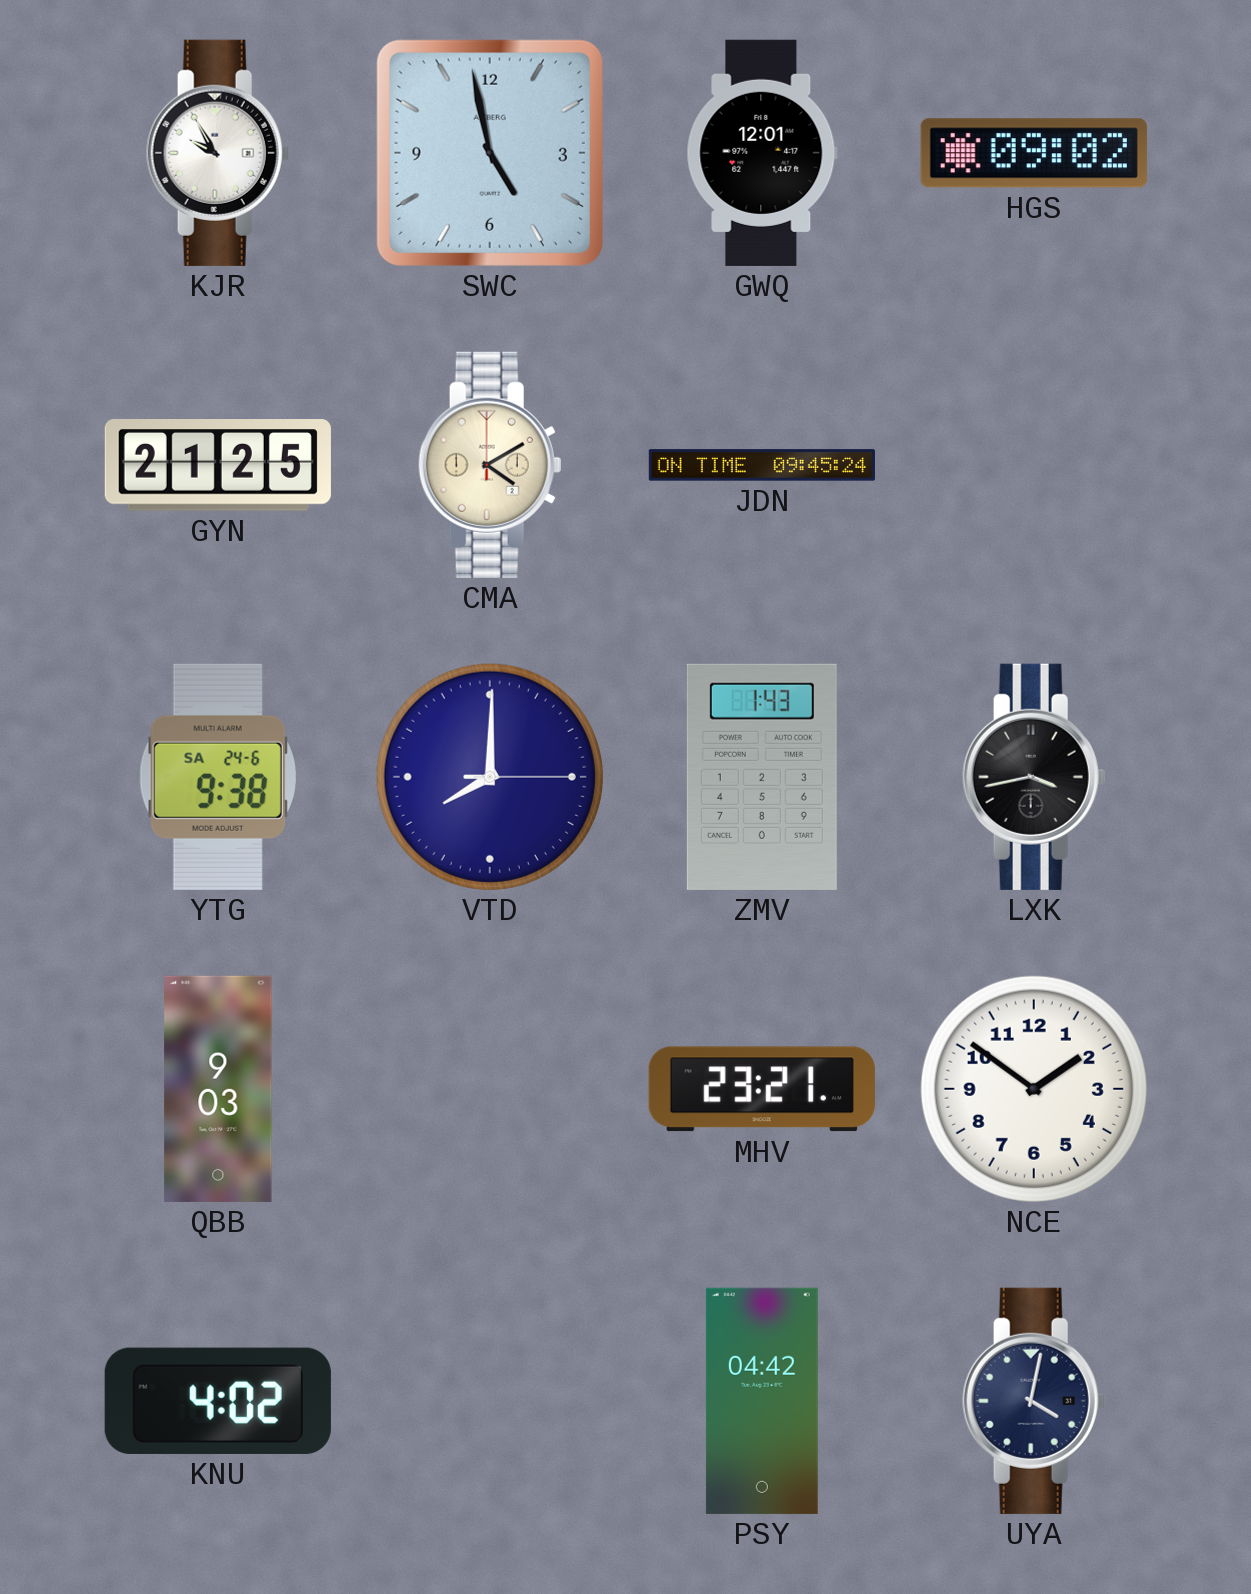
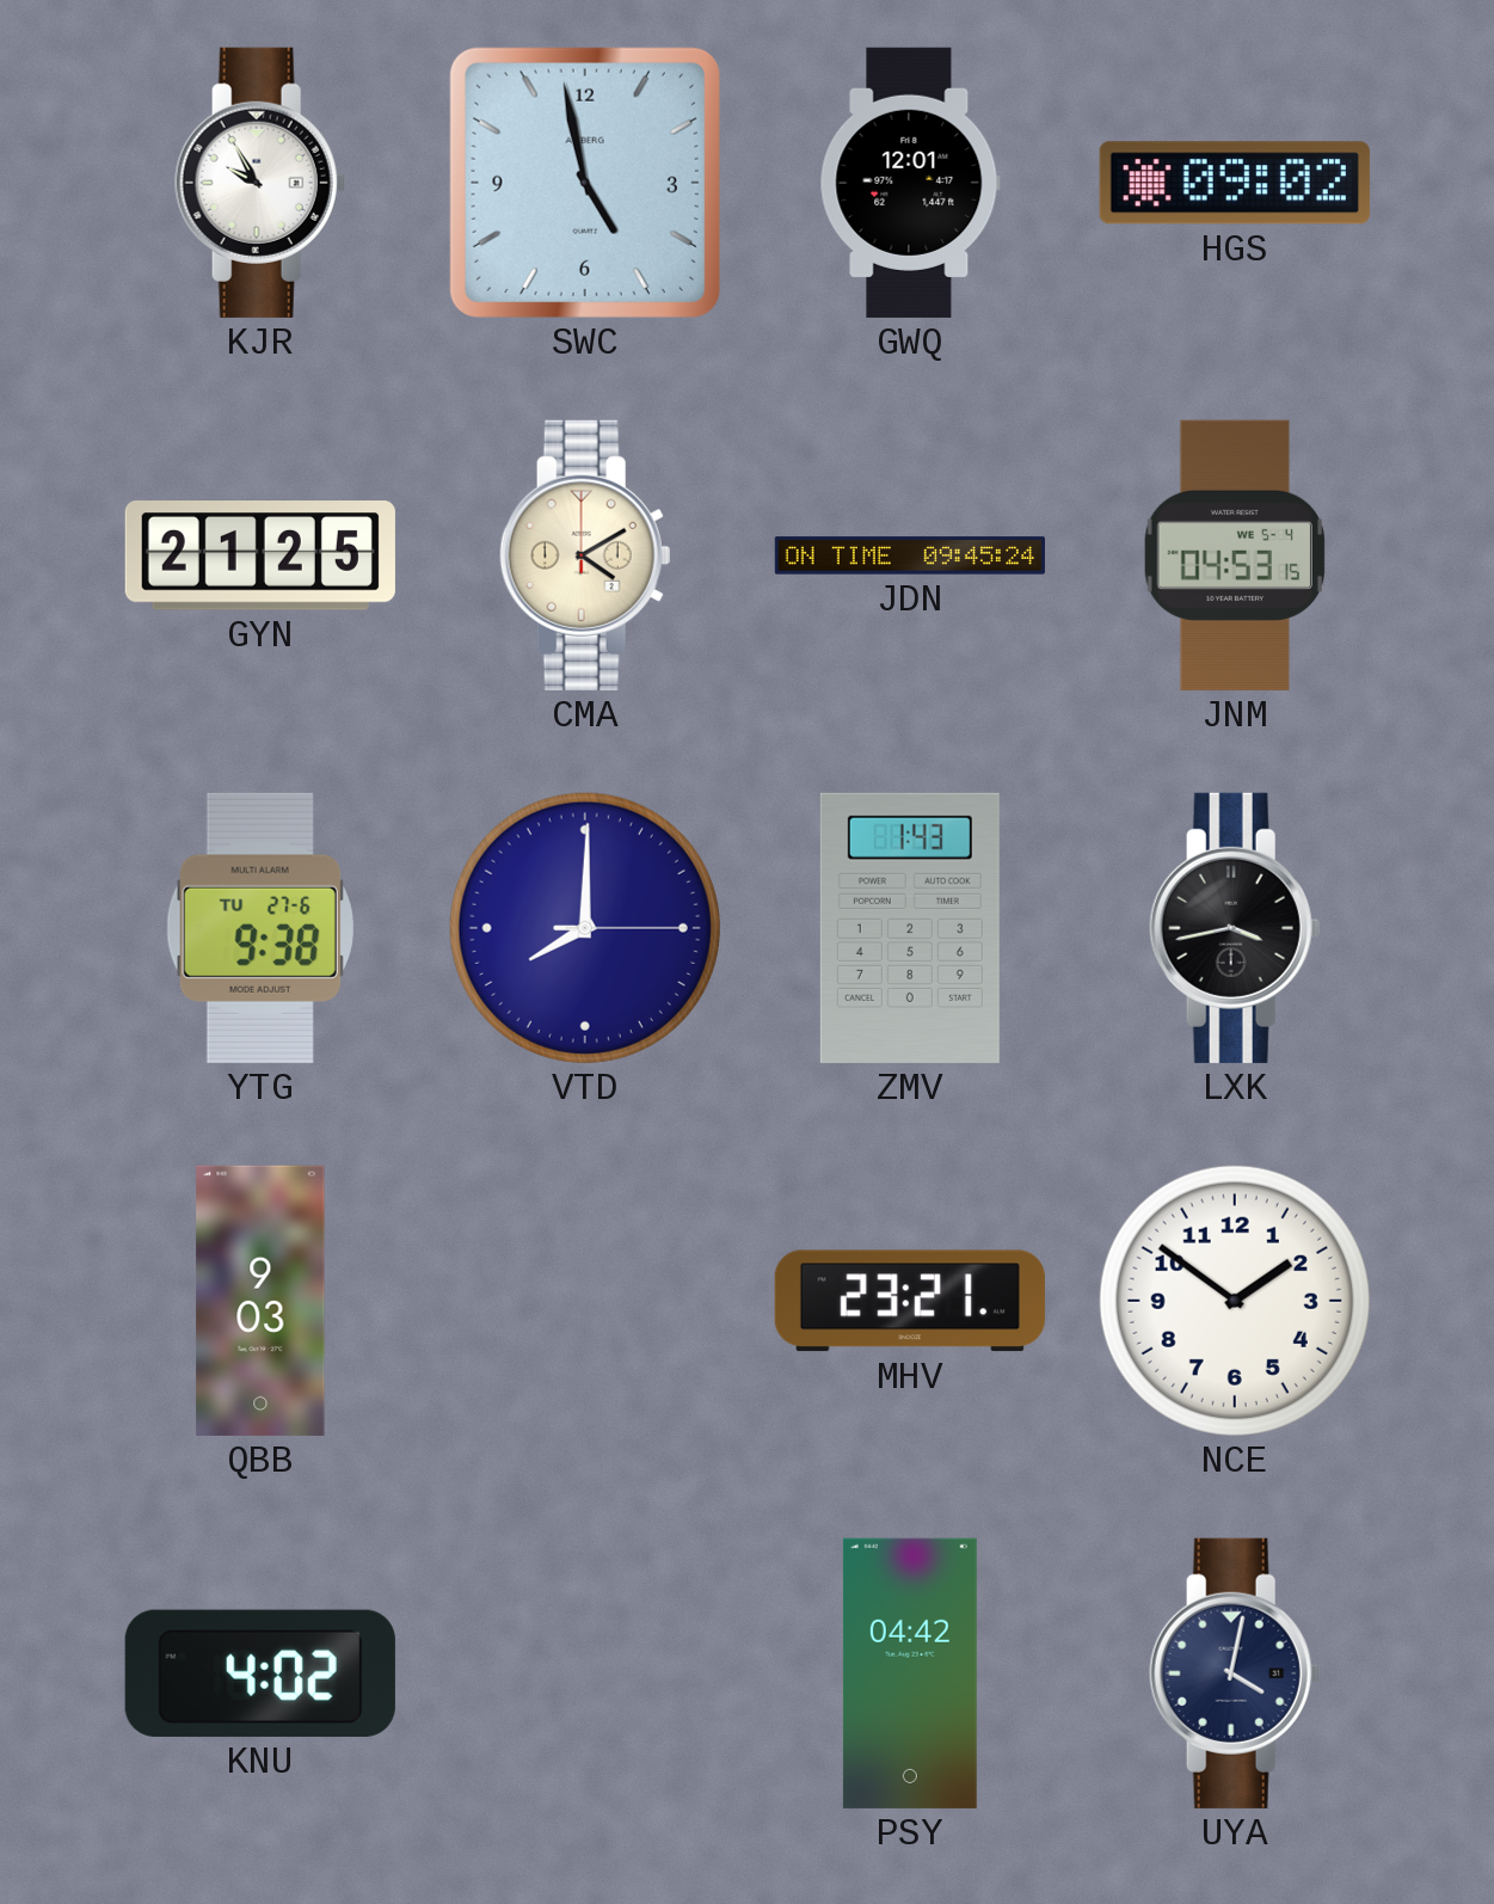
JNM: none -> 04:53 (1234, 555)
YTG date: SA 24-6 -> TU 27-6 (260, 928)
